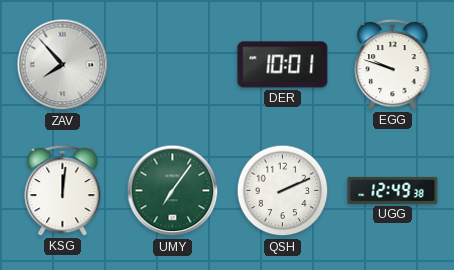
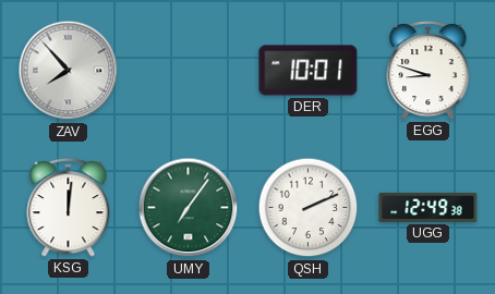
EGG: 9:48 -> 8:48 (428, 70)
